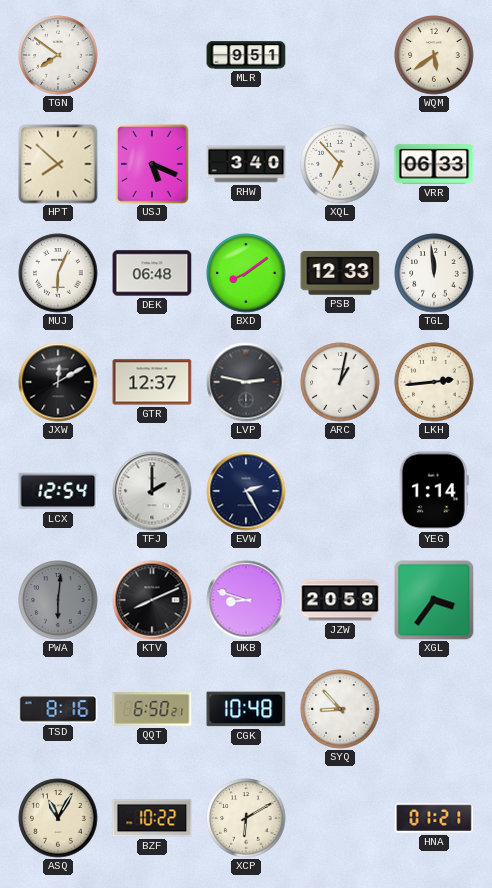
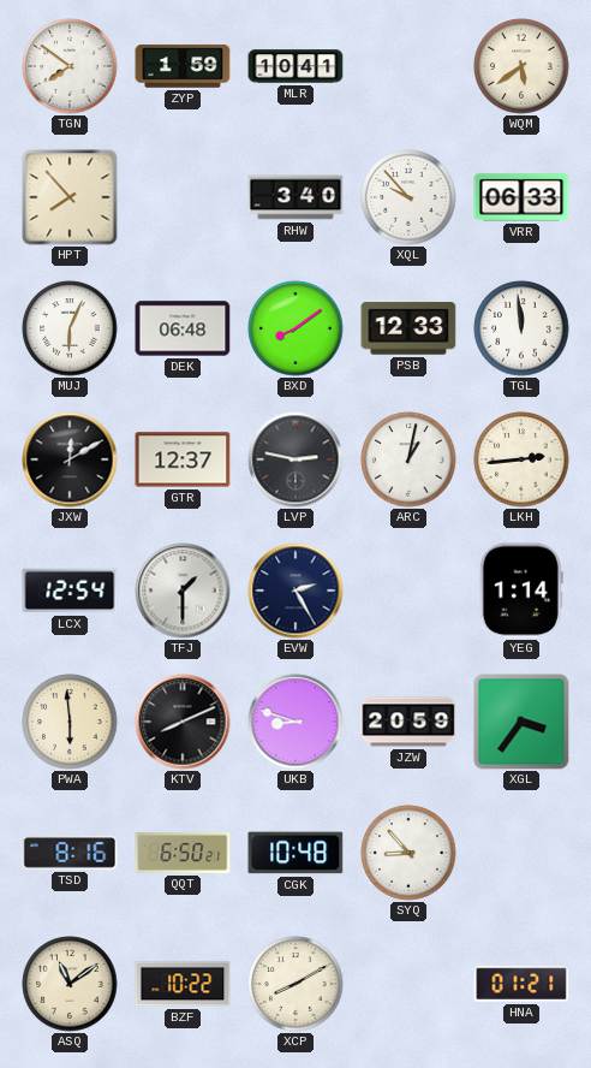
ZYP: none -> 1:59 (183, 66)
MLR: 9:51 -> 10:41 (295, 66)
HPT: 7:52 -> 7:53 (70, 197)
USJ: 5:19 -> none (153, 165)
XQL: 6:53 -> 9:53 (408, 197)
TFJ: 2:00 -> 1:30 (183, 591)
PWA: 6:01 -> 5:59 (70, 722)
PWA dial: grey -> cream (70, 722)
ASQ: 11:05 -> 11:09 (70, 984)
XCP: 6:10 -> 8:10 (295, 984)
